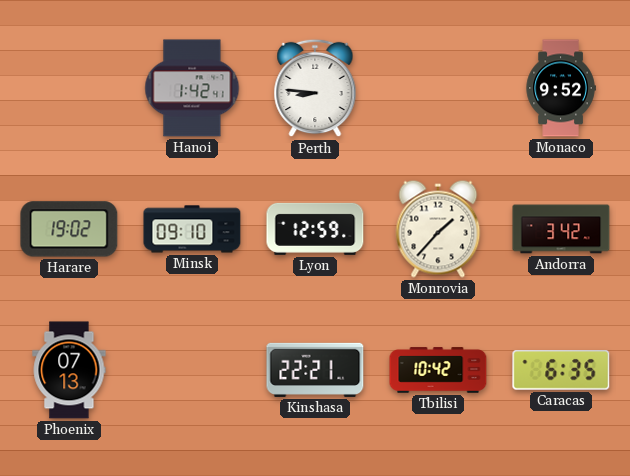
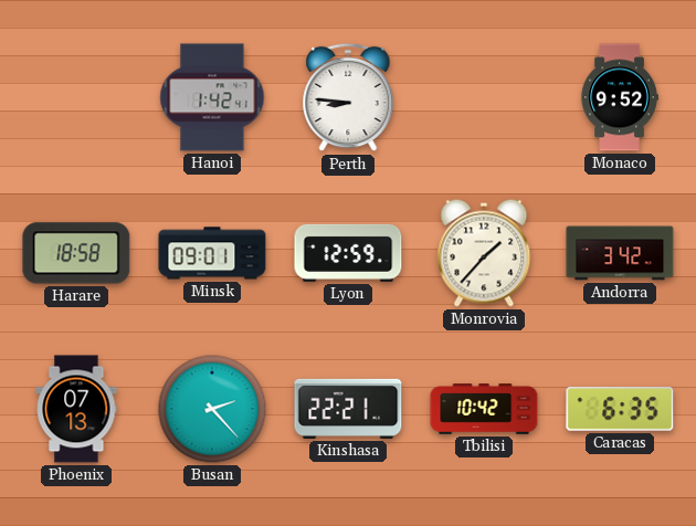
Harare: 19:02 -> 18:58 (76, 253)
Minsk: 09:10 -> 09:01 (212, 253)
Busan: none -> 2:23 (212, 409)
